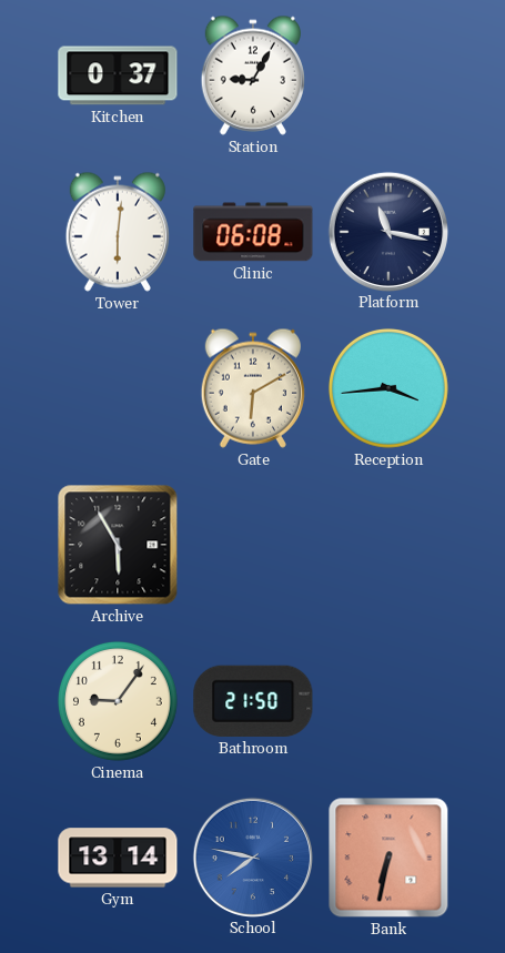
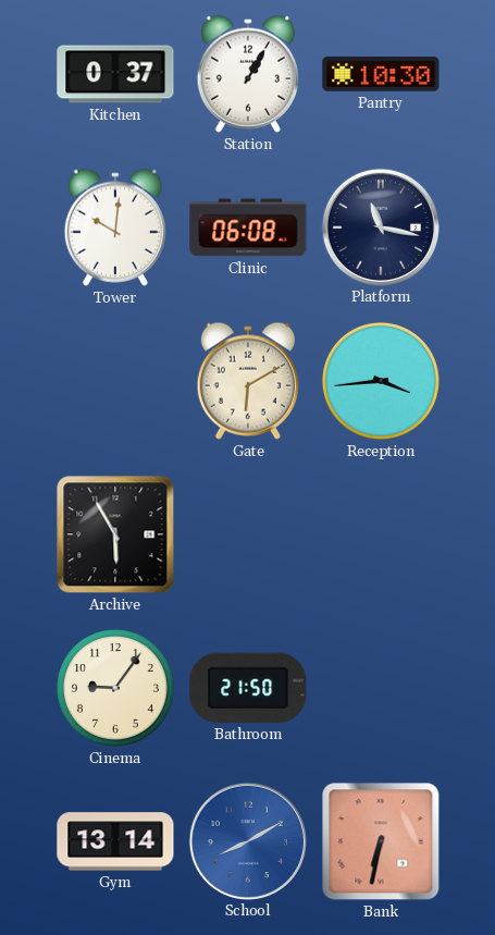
Station: 9:05 -> 1:05 (248, 74)
Pantry: none -> 10:30 (381, 74)
Tower: 6:01 -> 10:01 (115, 227)
School: 7:47 -> 8:10 (247, 840)
